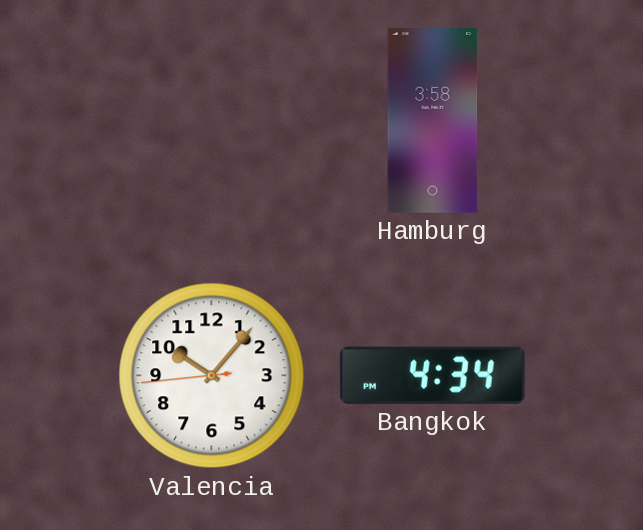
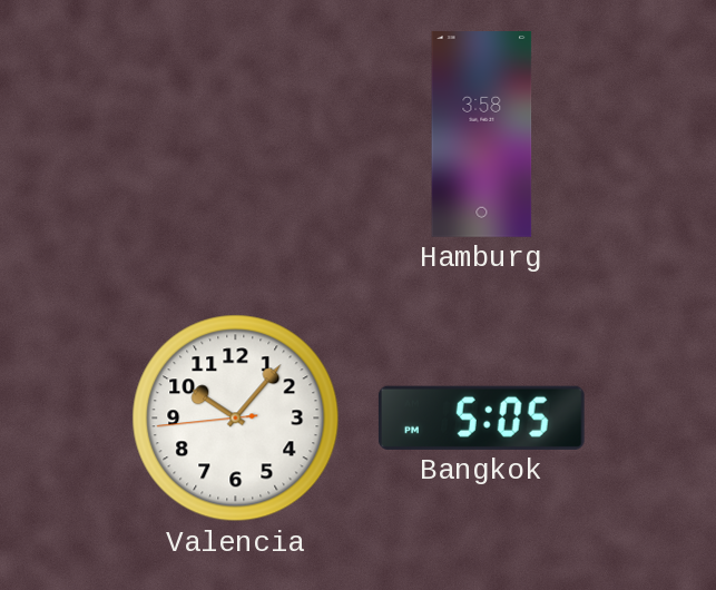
Bangkok: 4:34 -> 5:05 (481, 417)
